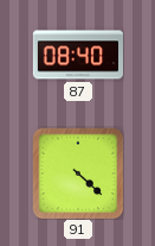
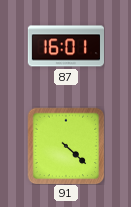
87: 08:40 -> 16:01 (65, 46)
